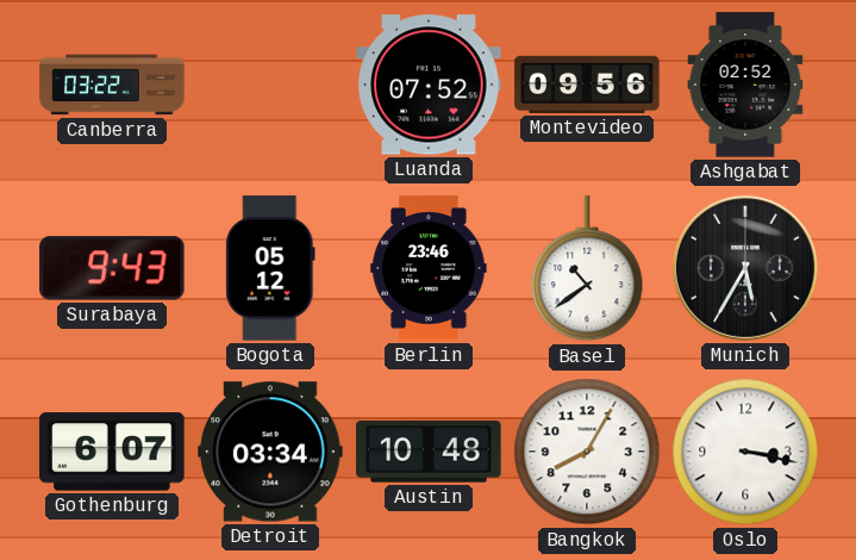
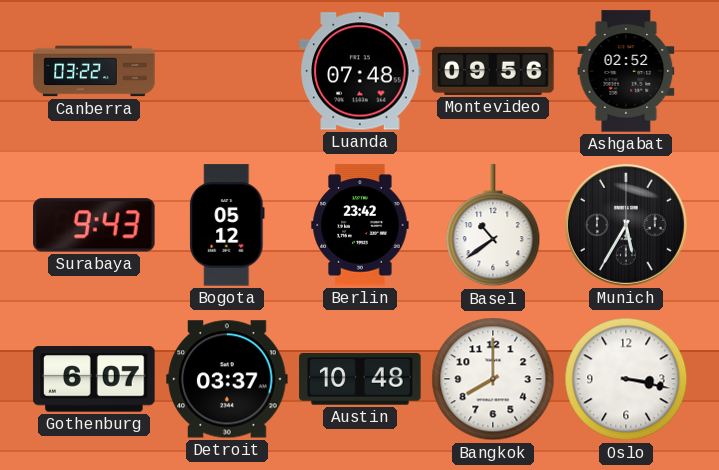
Luanda: 07:52 -> 07:48 (360, 71)
Berlin: 23:46 -> 23:42 (360, 225)
Detroit: 03:34 -> 03:37 (227, 379)
Bangkok: 8:05 -> 8:00 (493, 379)
